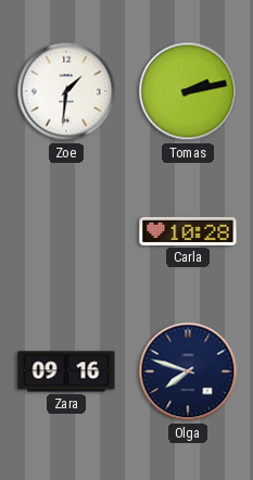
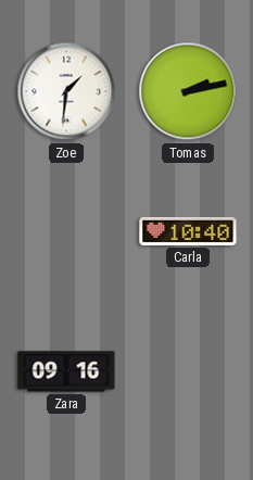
Carla: 10:28 -> 10:40 (188, 231)
Olga: 7:48 -> none (188, 371)
